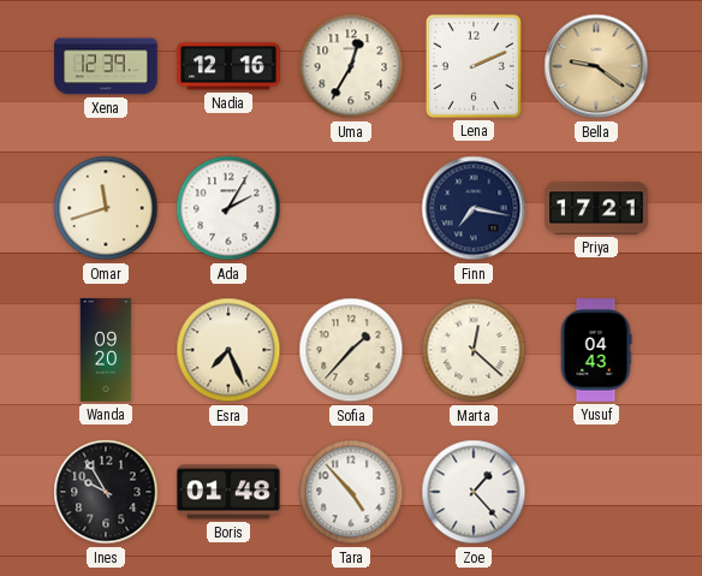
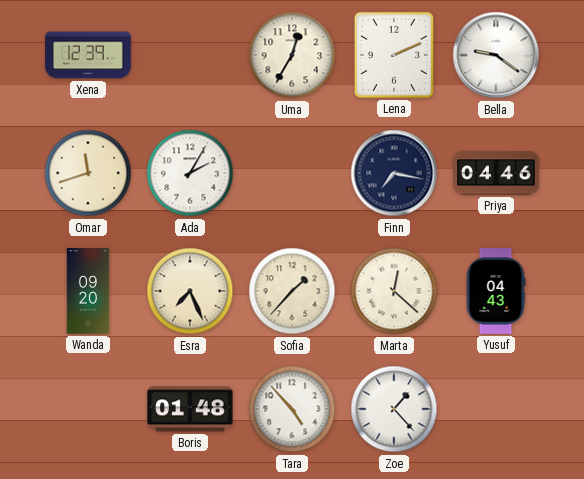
Nadia: 12:16 -> none (228, 66)
Bella dial: champagne -> white (496, 55)
Priya: 17:21 -> 04:46 (496, 173)
Ines: 9:55 -> none (106, 492)
